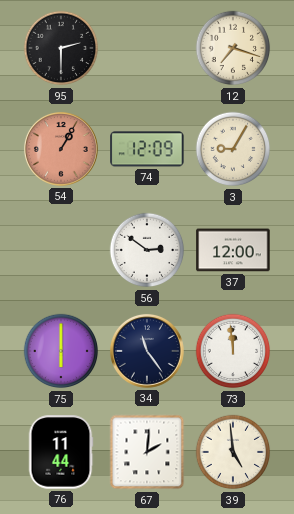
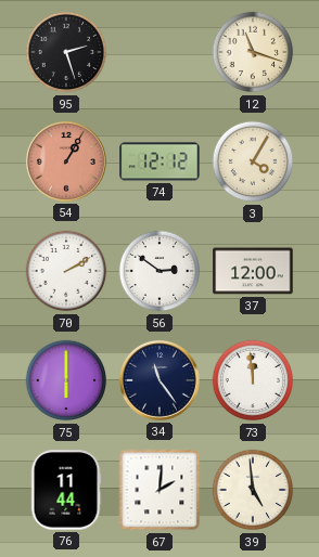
95: 2:30 -> 2:27 (66, 52)
12: 7:18 -> 11:18 (253, 52)
74: 12:09 -> 12:12 (159, 161)
3: 9:05 -> 4:05 (253, 161)
70: none -> 2:10 (66, 271)
